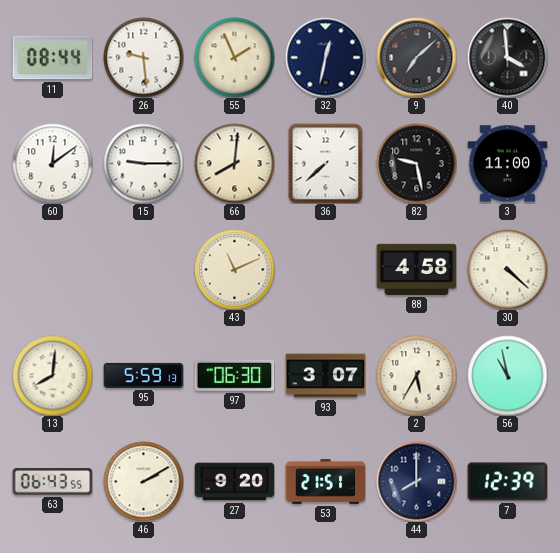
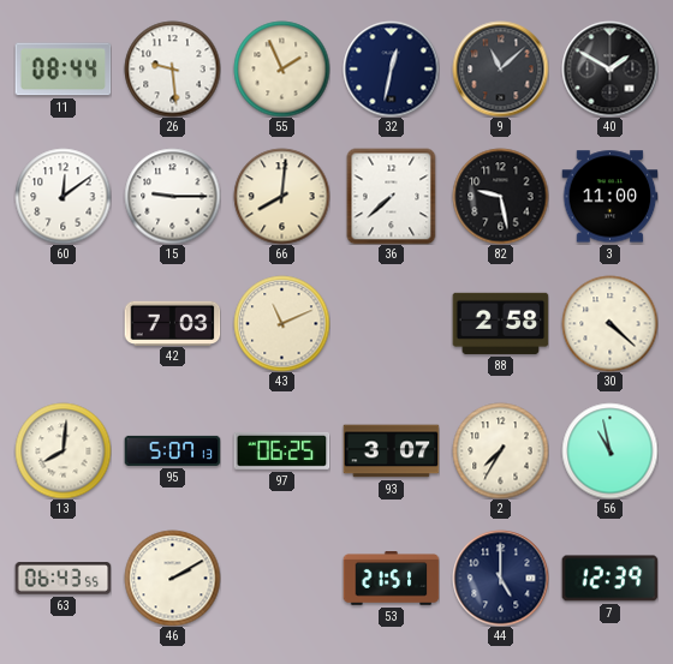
9: 7:08 -> 11:08 (500, 68)
40: 3:59 -> 1:50 (609, 68)
42: none -> 7:03 (172, 323)
88: 4:58 -> 2:58 (500, 323)
95: 5:59 -> 5:07 (172, 450)
97: 06:30 -> 06:25 (281, 450)
2: 5:35 -> 7:35 (500, 450)
27: 9:20 -> none (234, 482)
44: 8:00 -> 5:00 (500, 578)
